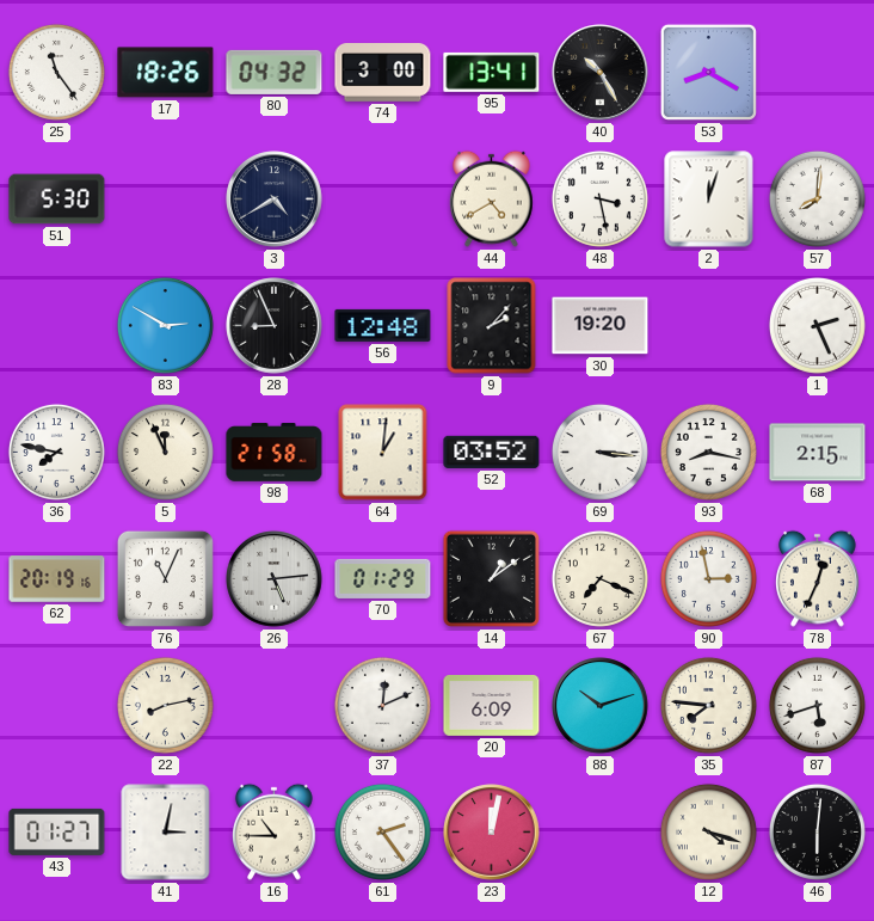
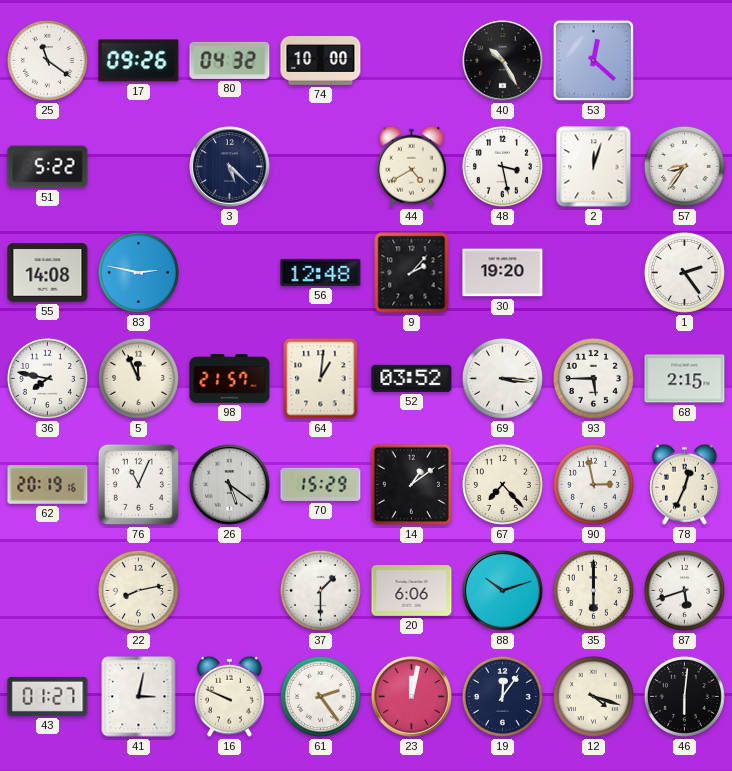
25: 11:24 -> 11:21 (47, 60)
17: 18:26 -> 09:26 (139, 61)
74: 3:00 -> 10:00 (321, 61)
95: 13:41 -> none (492, 72)
53: 8:20 -> 12:22 (593, 60)
51: 5:30 -> 5:22 (48, 167)
3: 4:40 -> 5:22 (230, 167)
57: 8:01 -> 8:36 (684, 166)
55: none -> 14:08 (48, 273)
83: 2:50 -> 2:47 (138, 272)
28: 8:56 -> none (275, 326)
1: 2:26 -> 2:24 (684, 272)
98: 21:58 -> 21:57 (230, 379)
93: 8:17 -> 5:45 (593, 378)
26: 5:14 -> 5:21 (230, 485)
70: 01:29 -> 15:29 (321, 484)
67: 7:19 -> 7:23 (502, 484)
37: 12:11 -> 1:30 (320, 590)
20: 6:09 -> 6:06 (412, 591)
35: 7:46 -> 6:00 (593, 590)
16: 10:45 -> 9:49 (230, 696)
19: none -> 12:06 (502, 696)
